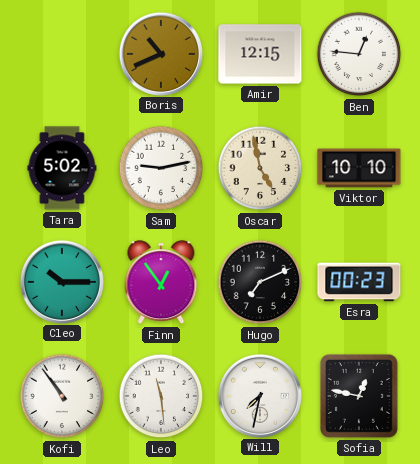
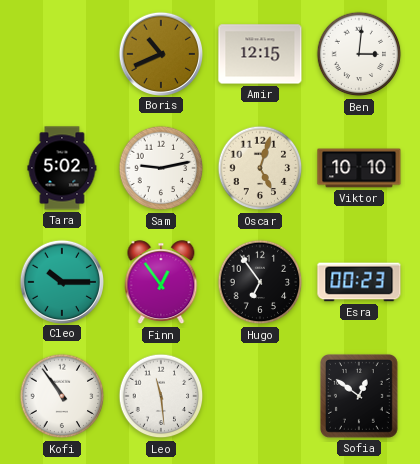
Ben: 12:46 -> 3:01 (359, 54)
Oscar: 4:58 -> 5:03 (260, 168)
Hugo: 7:11 -> 6:54 (260, 282)
Will: 7:32 -> none (259, 395)
Sofia: 12:47 -> 12:51 (359, 396)
